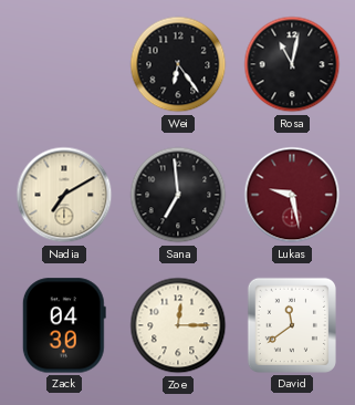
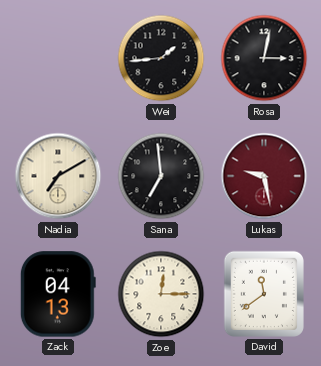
Wei: 6:24 -> 1:44 (161, 58)
Rosa: 11:02 -> 3:02 (264, 58)
Zack: 04:30 -> 04:13 (58, 294)
